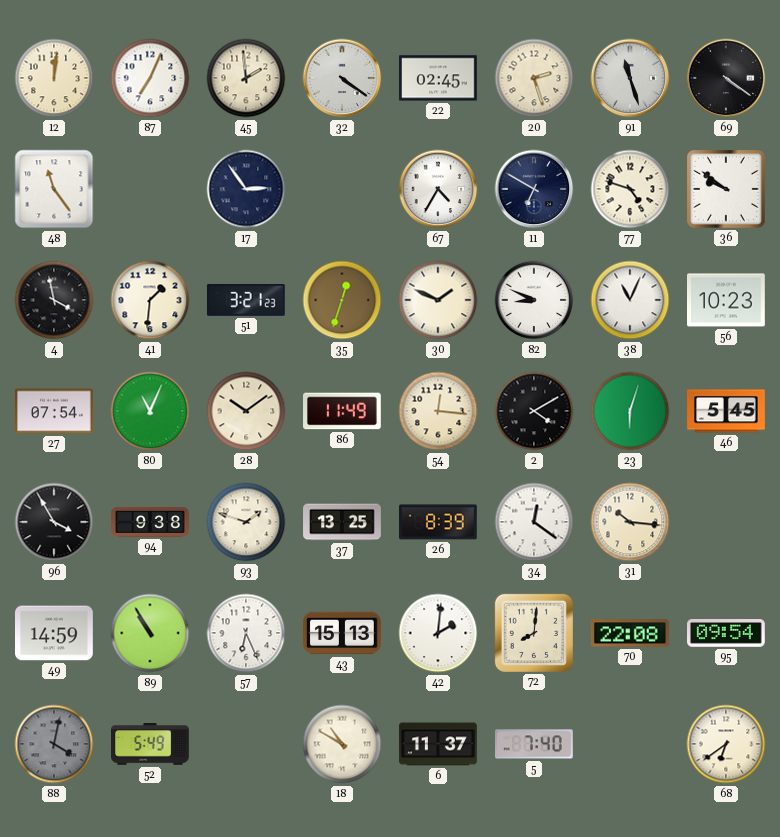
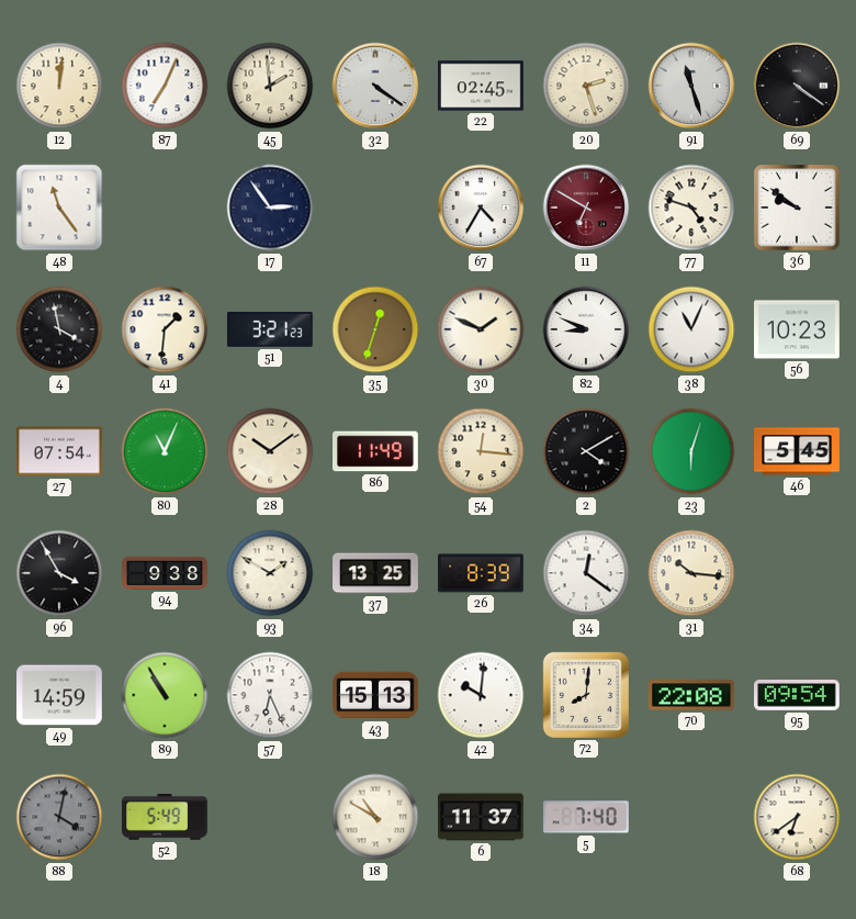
11 dial: navy -> burgundy (586, 208)
93: 1:48 -> 1:50 (270, 573)
42: 2:01 -> 10:01 (481, 695)
